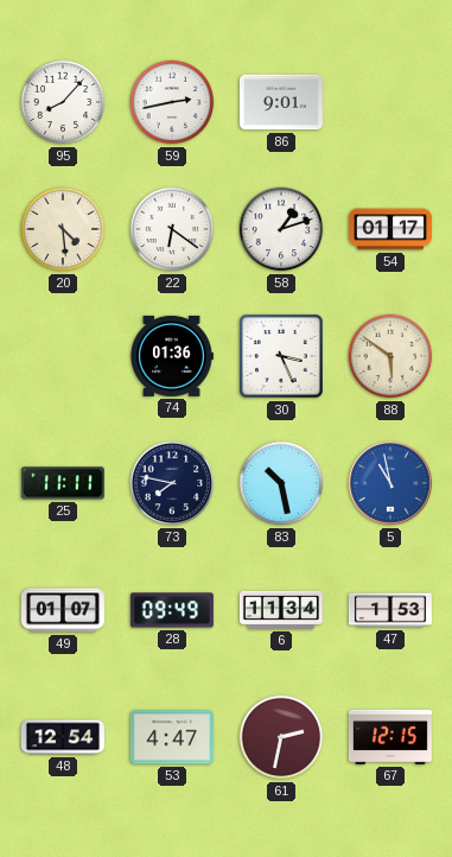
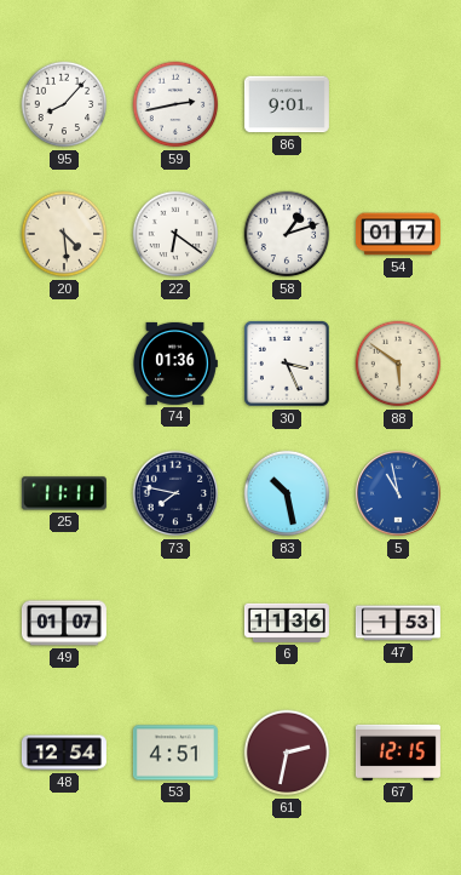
28: 09:49 -> none (172, 610)
6: 11:34 -> 11:36 (287, 623)
53: 4:47 -> 4:51 (175, 753)
